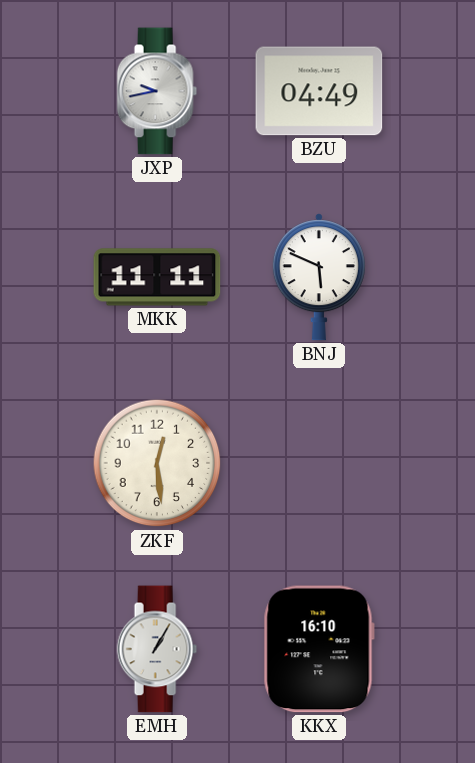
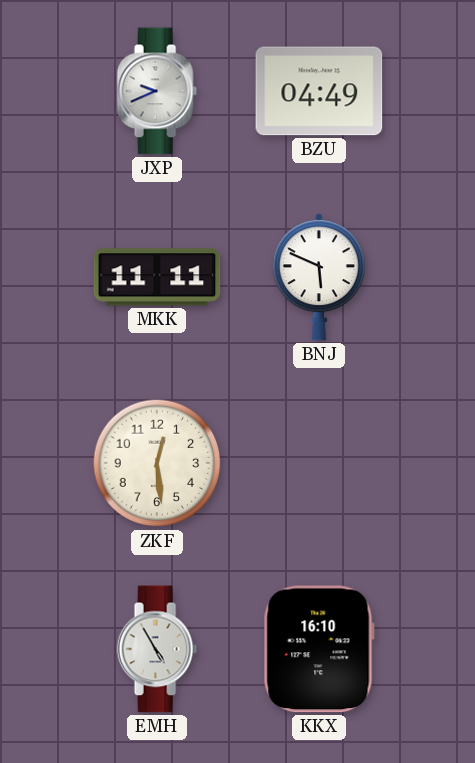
JXP: 9:43 -> 9:41 (157, 91)
EMH: 1:05 -> 4:55 (157, 649)
